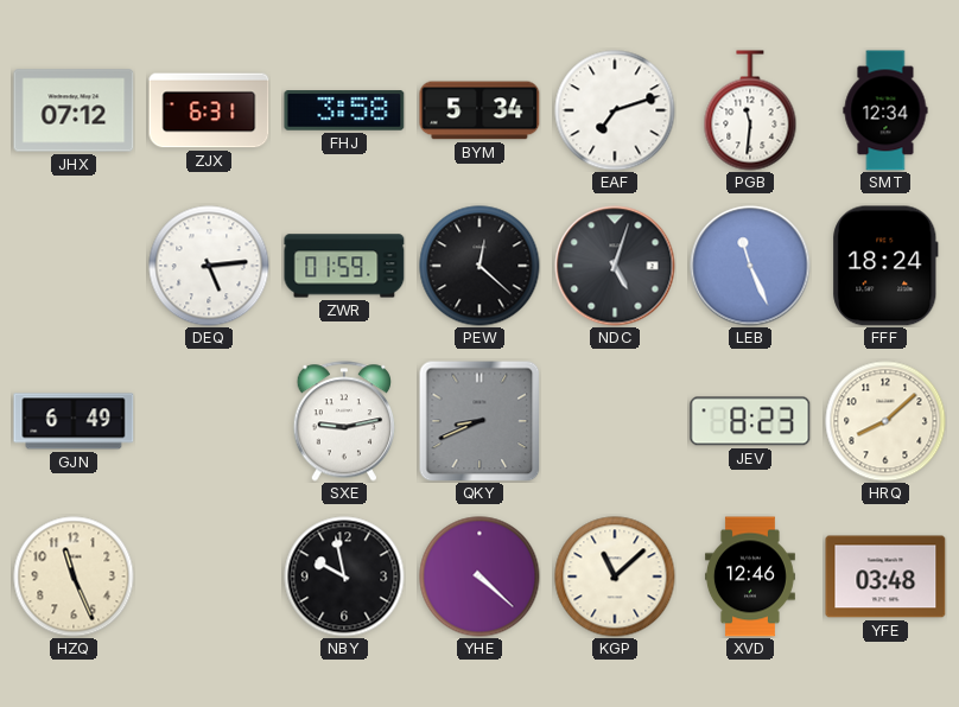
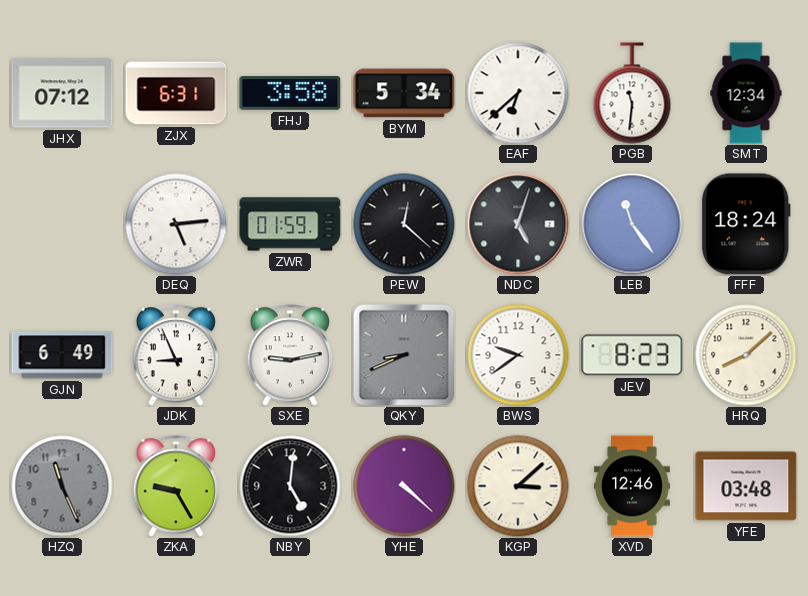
EAF: 7:12 -> 6:38 (518, 93)
LEB: 11:26 -> 11:24 (632, 224)
JDK: none -> 8:56 (175, 355)
BWS: none -> 9:39 (518, 355)
HZQ dial: cream -> grey (62, 486)
ZKA: none -> 9:25 (175, 486)
NBY: 9:58 -> 5:01 (290, 486)
KGP: 11:08 -> 3:08 (518, 486)
